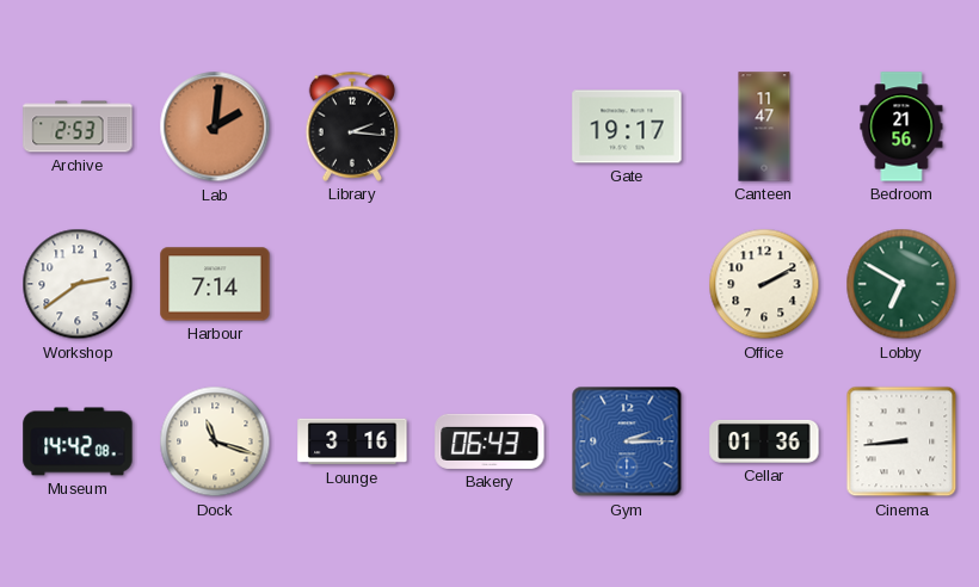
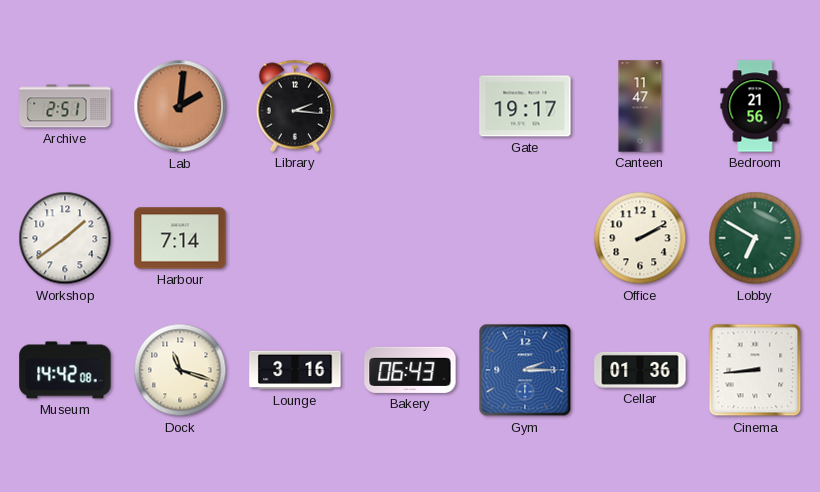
Archive: 2:53 -> 2:51 (65, 106)
Workshop: 2:39 -> 1:39 (65, 238)
